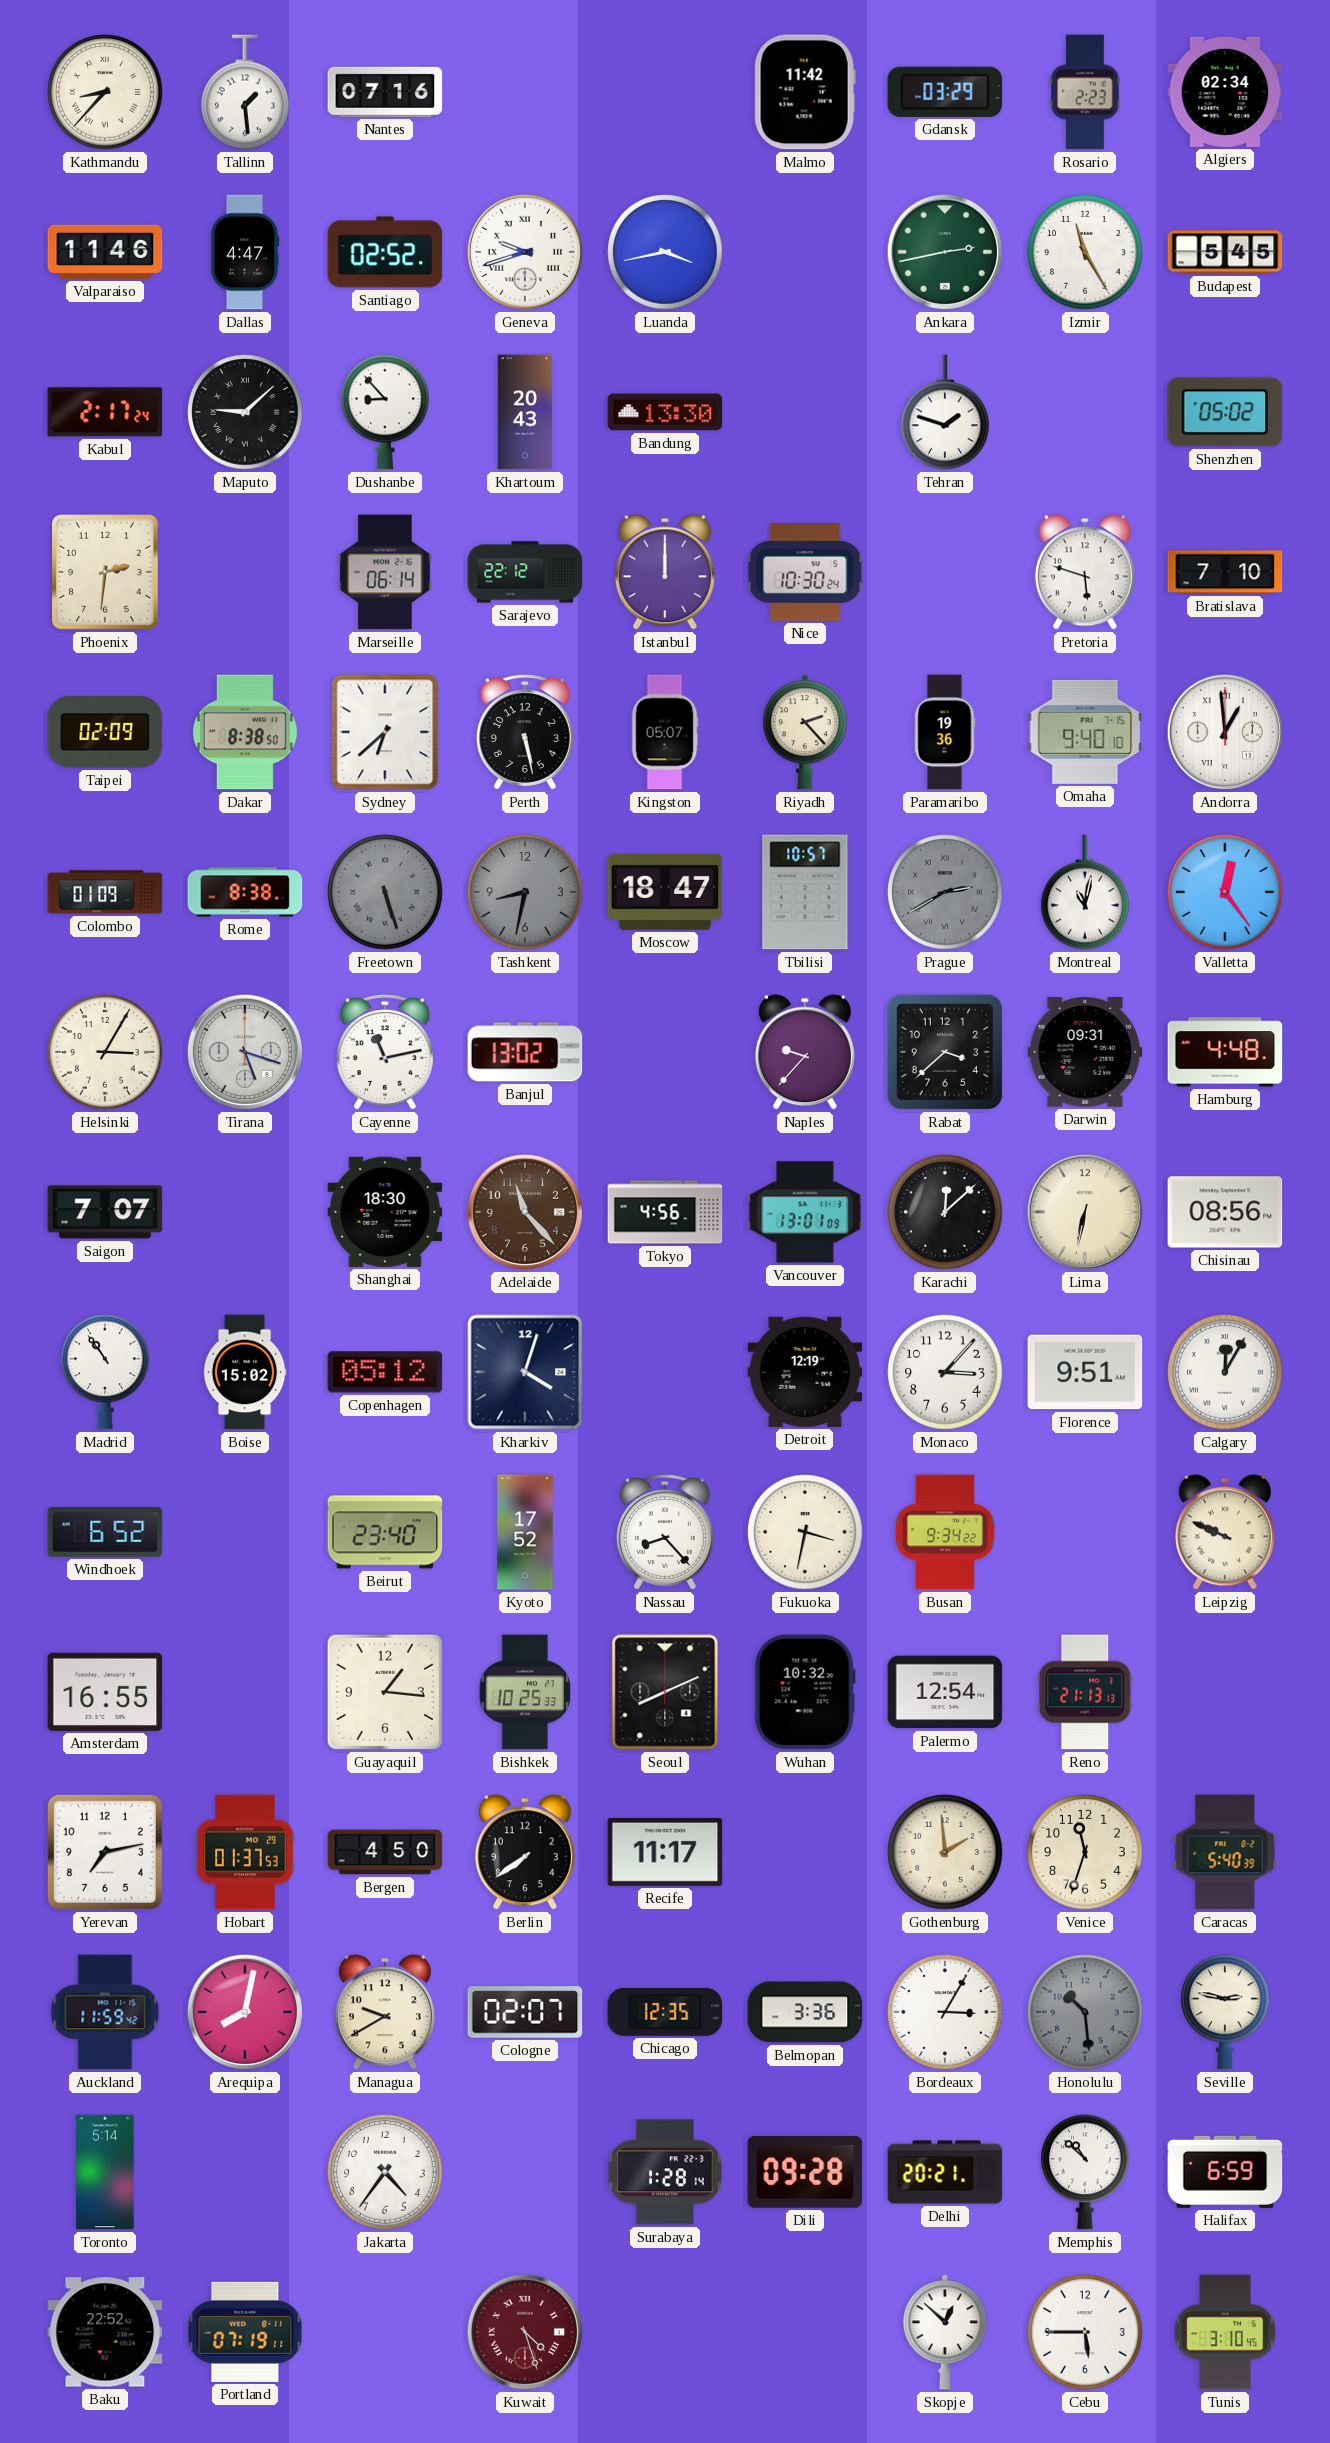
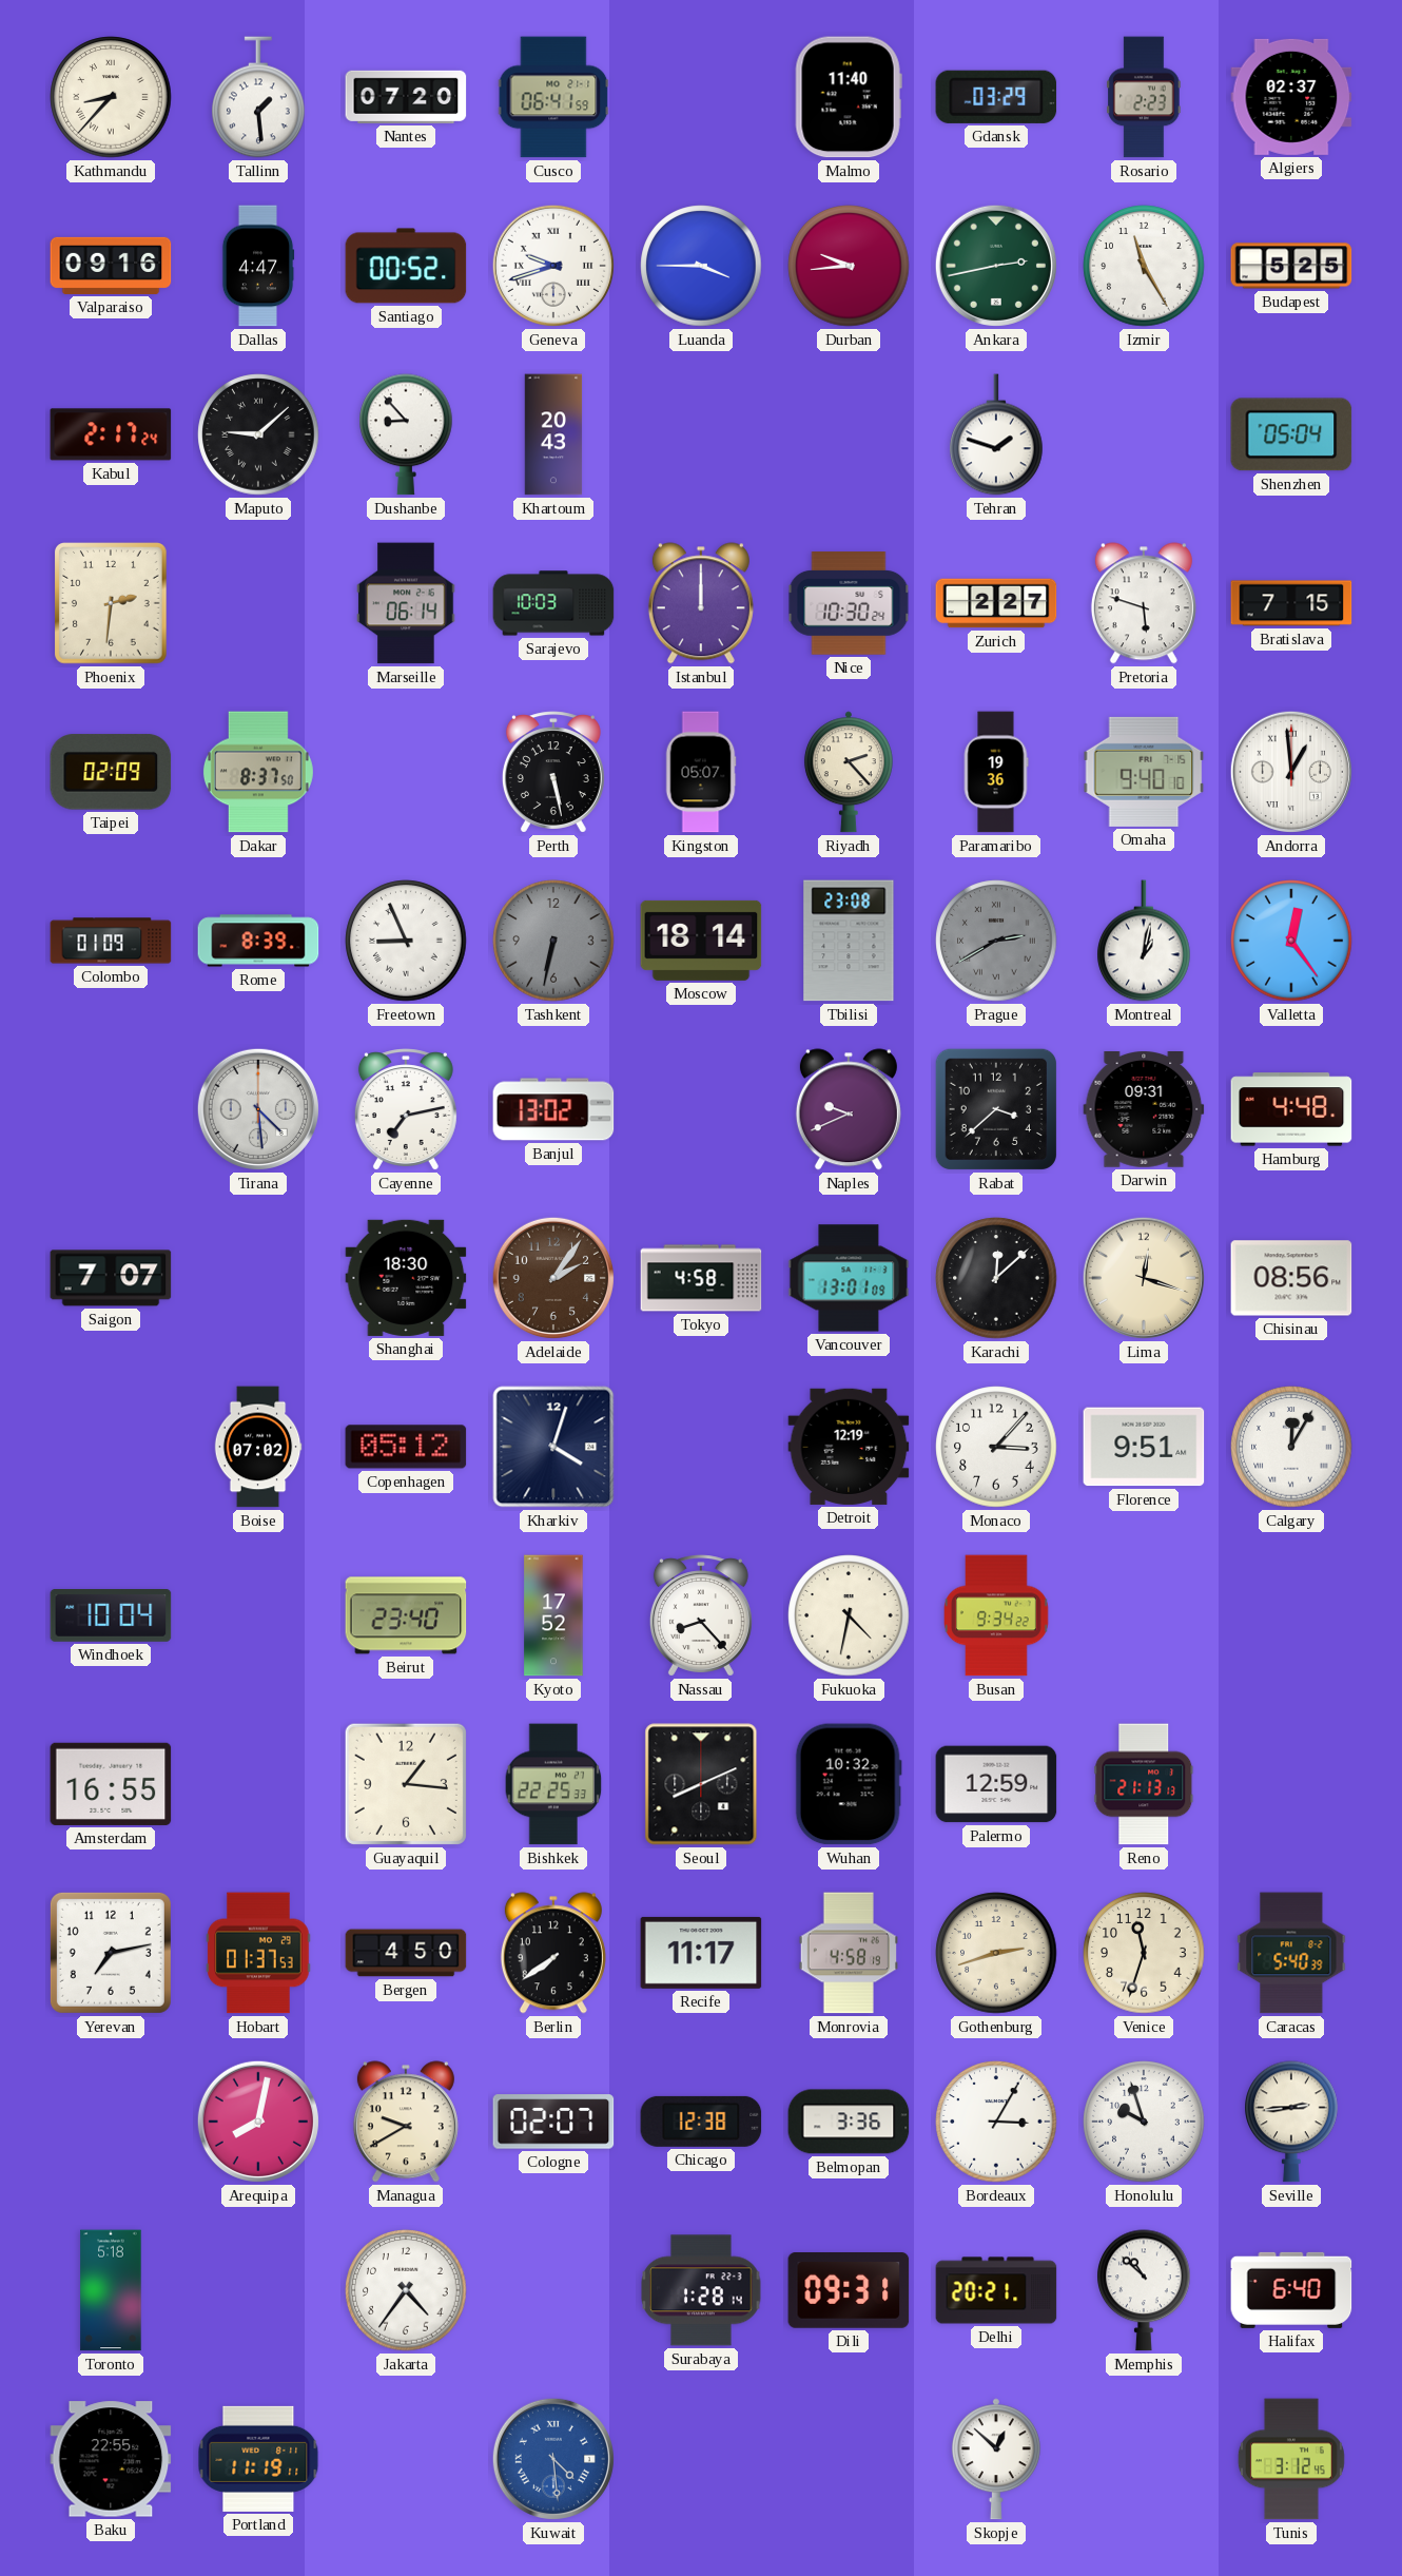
Nantes: 07:16 -> 07:20 (406, 97)
Cusco: none -> 06:41 (553, 97)
Malmo: 11:42 -> 11:40 (849, 97)
Algiers: 02:34 -> 02:37 (1291, 97)
Valparaiso: 11:46 -> 09:16 (111, 266)
Santiago: 02:52 -> 00:52 (406, 266)
Luanda: 3:43 -> 3:45 (701, 266)
Durban: none -> 9:44 (849, 266)
Budapest: 5:45 -> 5:25 (1291, 266)
Bandung: 13:30 -> none (665, 412)
Shenzhen: 05:02 -> 05:04 (1291, 434)
Sarajevo: 22:12 -> 10:03 (553, 603)
Zurich: none -> 2:27 (996, 603)
Bratislava: 7:10 -> 7:15 (1291, 603)
Dakar: 8:38 -> 8:37 (258, 772)
Sydney: 6:38 -> none (385, 732)
Rome: 8:38 -> 8:39 (258, 941)
Freetown: 5:27 -> 8:56 (406, 941)
Freetown dial: grey -> white (406, 941)
Tashkent: 8:32 -> 6:32 (553, 941)
Moscow: 18:47 -> 18:14 (701, 941)
Tbilisi: 10:57 -> 23:08 (849, 941)
Montreal: 11:02 -> 1:02 (1144, 941)
Helsinki: 3:05 -> none (105, 1052)
Tirana: 5:18 -> 4:29 (258, 1109)
Cayenne: 11:13 -> 7:13 (406, 1109)
Naples: 9:37 -> 9:41 (849, 1109)
Adelaide: 11:23 -> 2:06 (553, 1278)
Tokyo: 4:56 -> 4:58 (701, 1278)
Lima: 6:32 -> 12:18 (1144, 1278)
Madrid: 10:54 -> none (105, 1372)
Boise: 15:02 -> 07:02 (258, 1447)
Windhoek: 6:52 -> 10:04 (111, 1616)
Fukuoka: 3:32 -> 4:32 (849, 1615)
Leipzig: 9:49 -> none (1225, 1532)
Bishkek: 10:25 -> 22:25 (553, 1784)
Palermo: 12:54 -> 12:59 (996, 1784)
Monrovia: none -> 4:58 (848, 1953)
Gothenburg: 1:59 -> 2:42 (996, 1953)
Auckland: 11:59 -> none (105, 2012)
Chicago: 12:35 -> 12:38 (701, 2122)
Honolulu: 10:29 -> 9:57 (1144, 2122)
Honolulu dial: grey -> white (1144, 2122)
Seville: 2:47 -> 2:44 (1291, 2122)
Toronto: 5:14 -> 5:18 (111, 2290)
Dili: 09:28 -> 09:31 (849, 2291)
Halifax: 6:59 -> 6:40 (1291, 2290)
Baku: 22:52 -> 22:55 (111, 2459)
Portland: 07:19 -> 11:19 (258, 2459)
Kuwait: 4:27 -> 4:29 (553, 2459)
Kuwait dial: burgundy -> blue (553, 2459)
Cebu: 5:45 -> none (1085, 2332)
Tunis: 3:10 -> 3:12 (1291, 2459)
